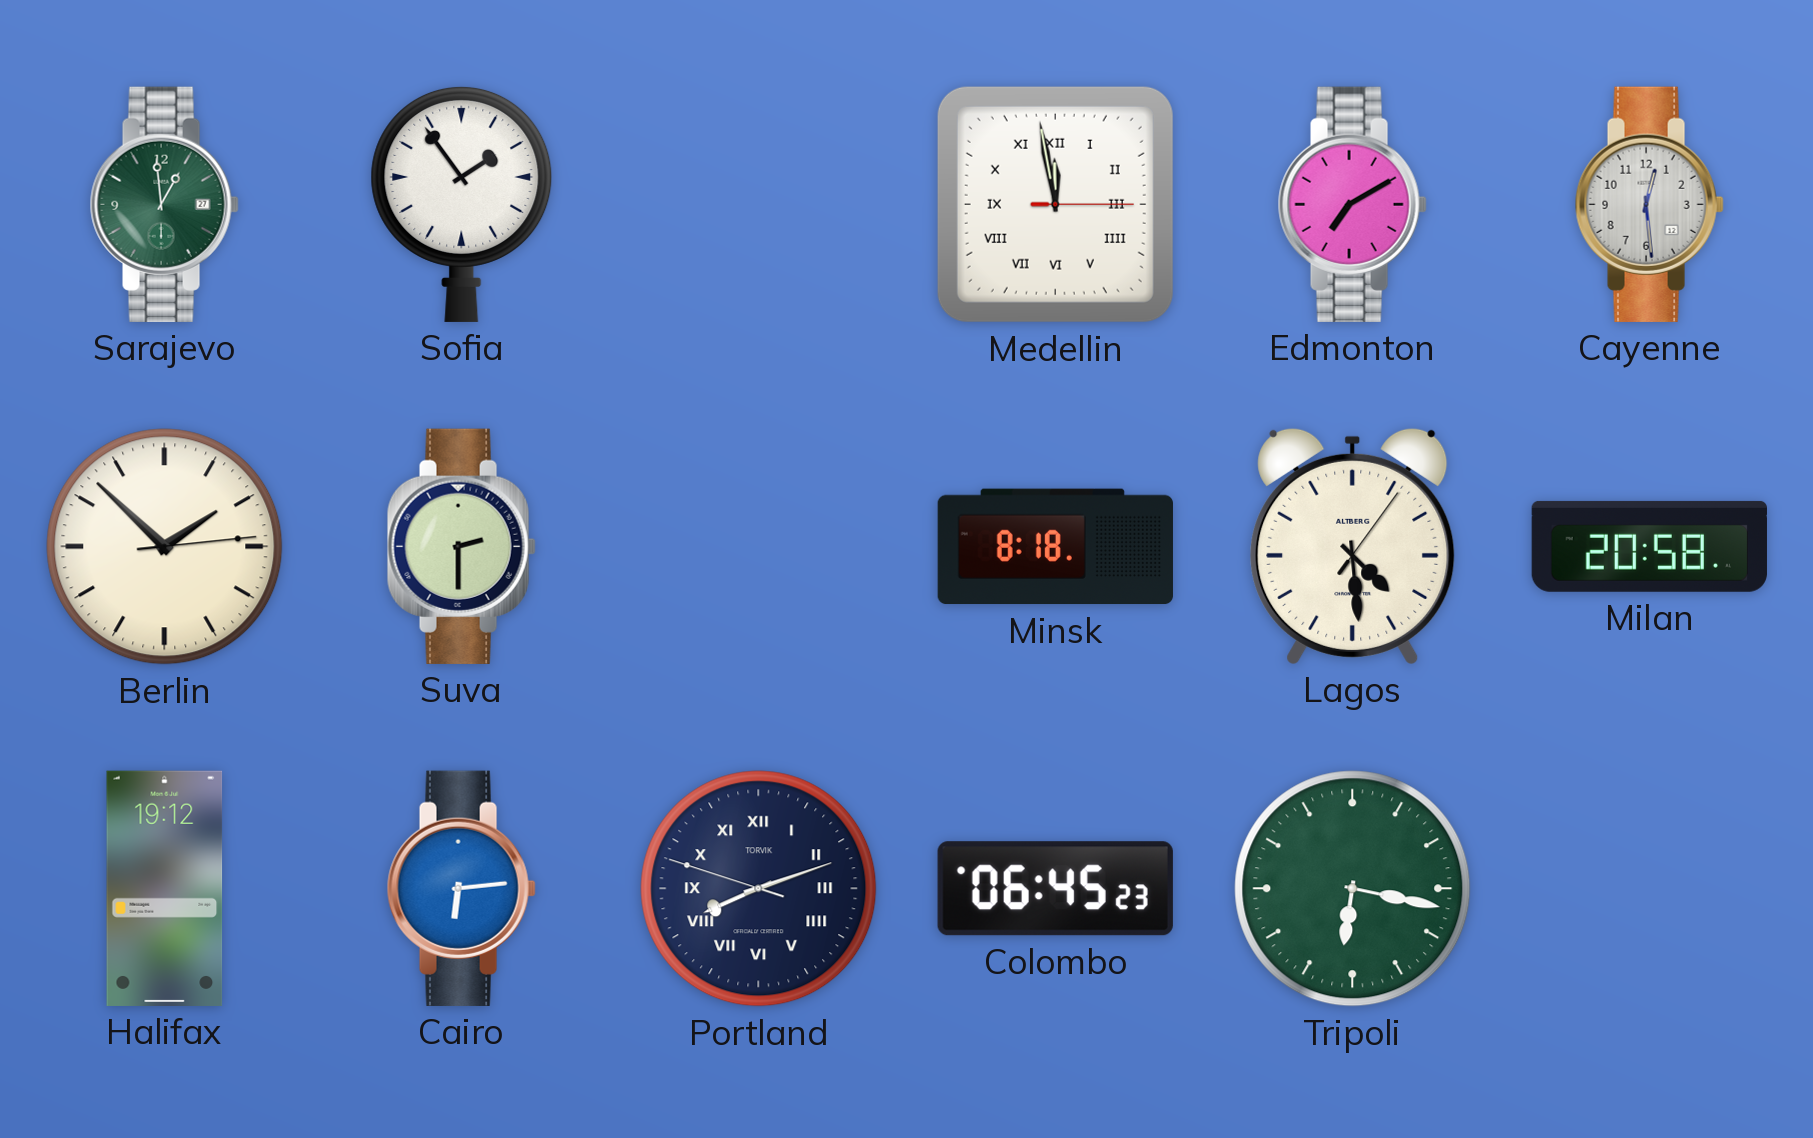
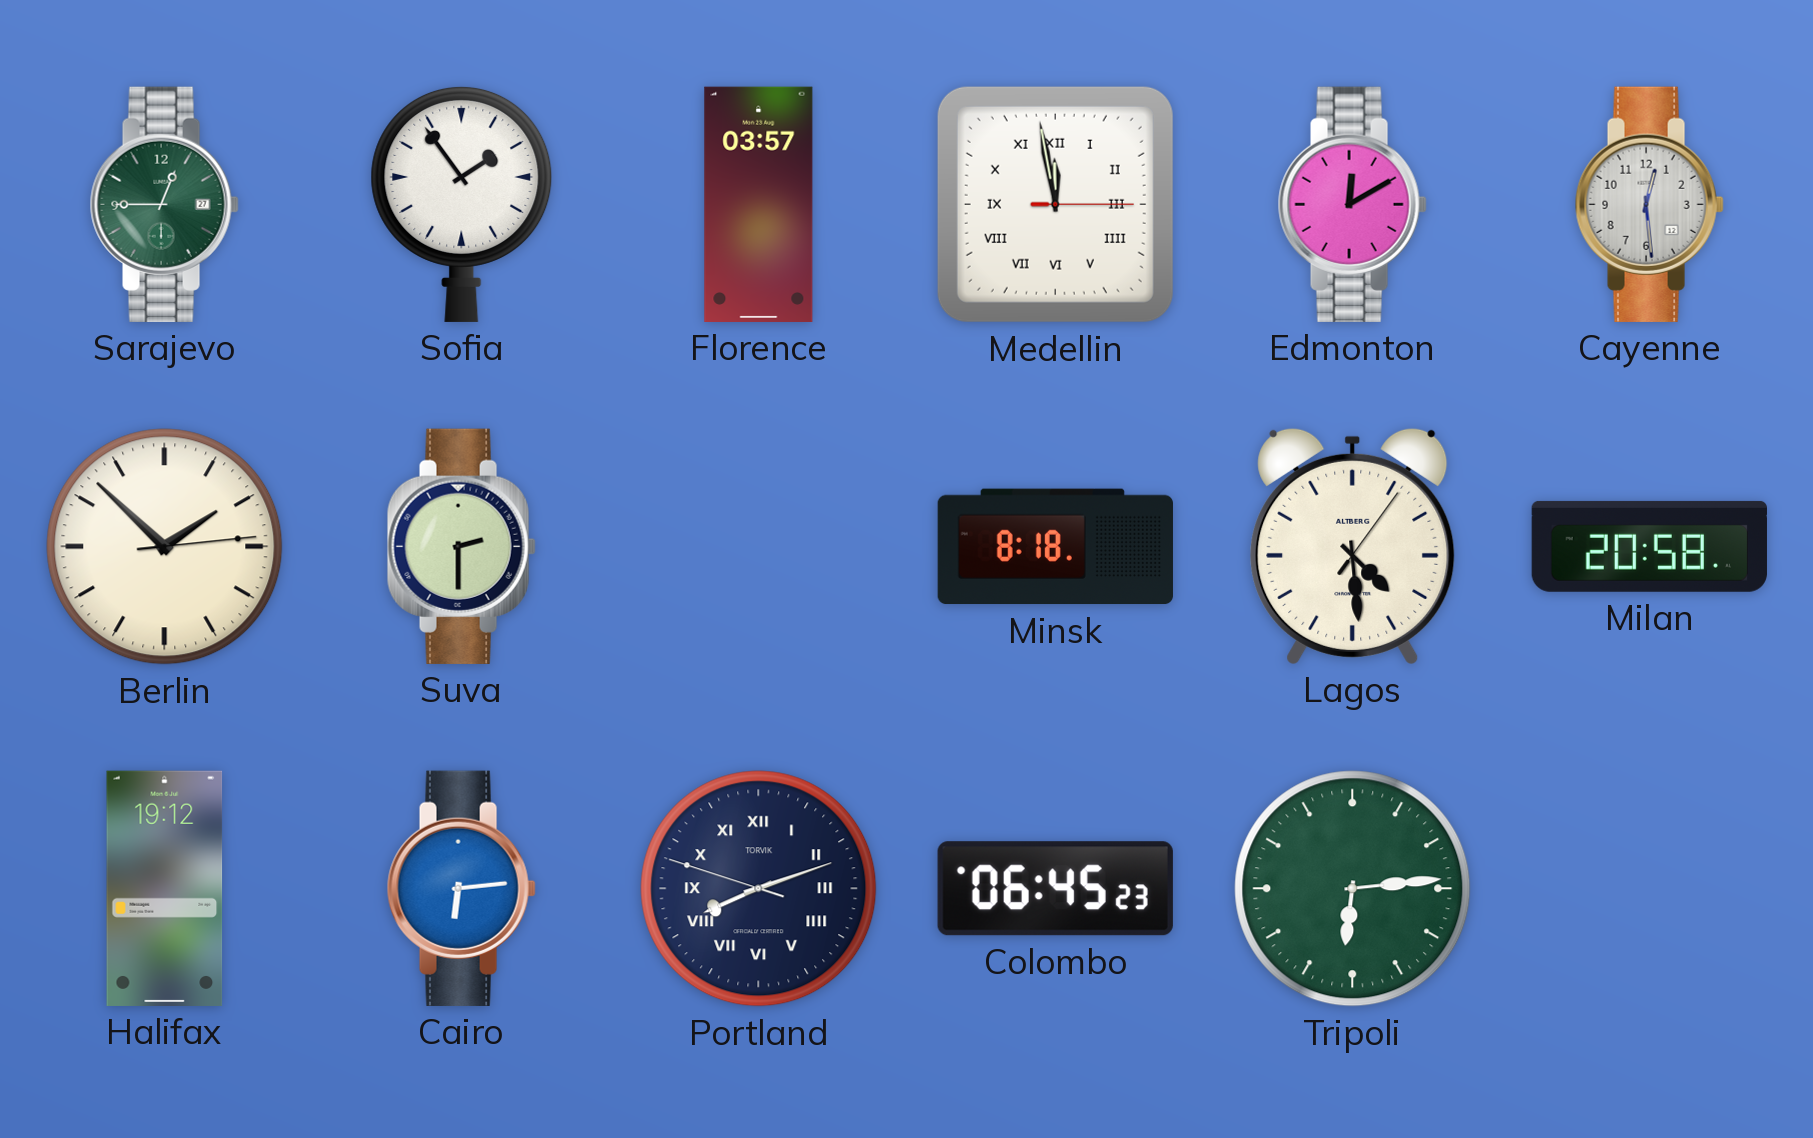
Sarajevo: 12:59 -> 12:45 (164, 204)
Florence: none -> 03:57 (759, 204)
Edmonton: 7:10 -> 12:10 (1352, 204)
Tripoli: 6:17 -> 6:14 (1353, 889)
